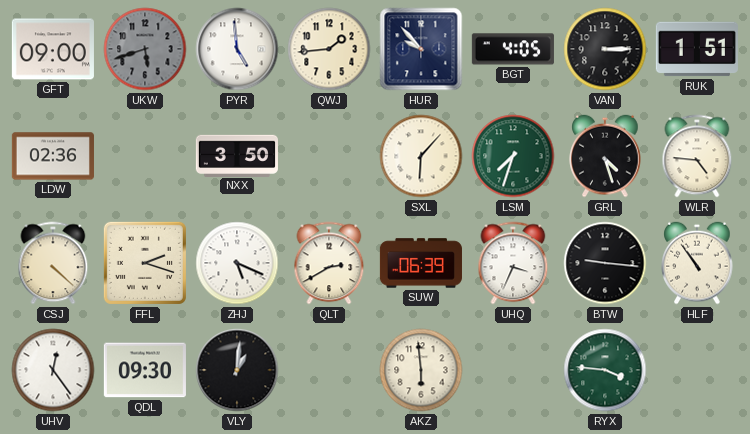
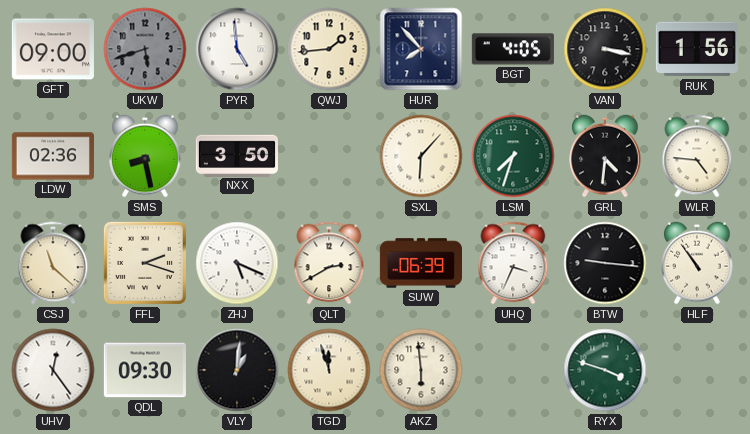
HUR: 9:53 -> 7:53 (421, 49)
VAN: 3:15 -> 3:17 (605, 49)
RUK: 1:51 -> 1:56 (697, 49)
SMS: none -> 8:28 (145, 156)
GRL: 4:27 -> 4:31 (605, 156)
CSJ: 4:22 -> 11:22 (53, 263)
TGD: none -> 11:57 (329, 370)
RYX: 3:46 -> 3:48 (605, 370)
